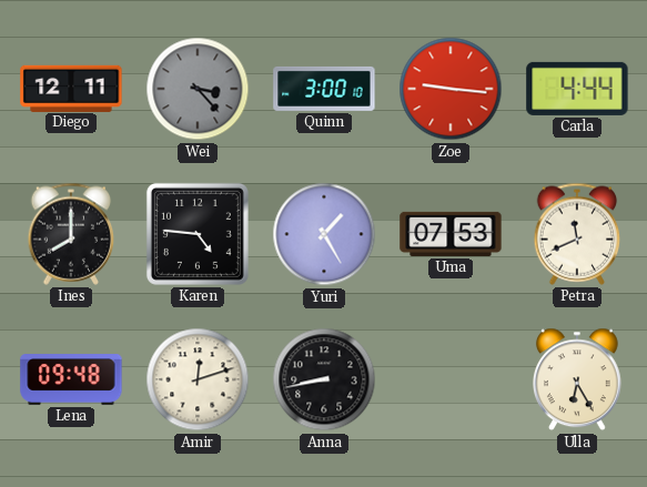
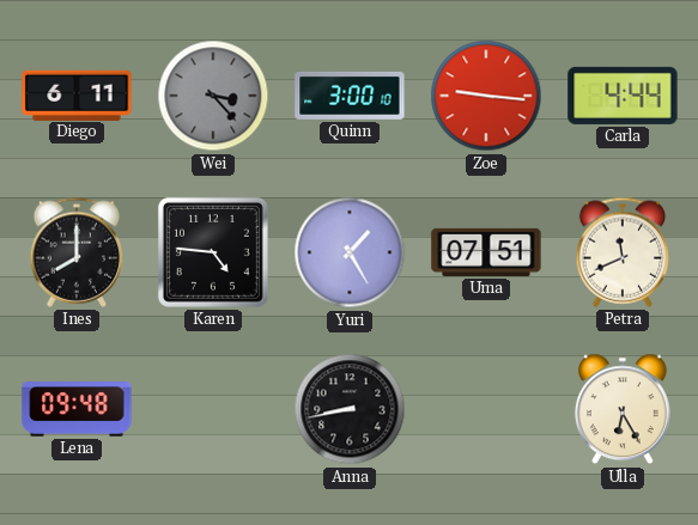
Diego: 12:11 -> 6:11 (77, 94)
Uma: 07:53 -> 07:51 (486, 252)
Amir: 12:12 -> none (198, 379)
